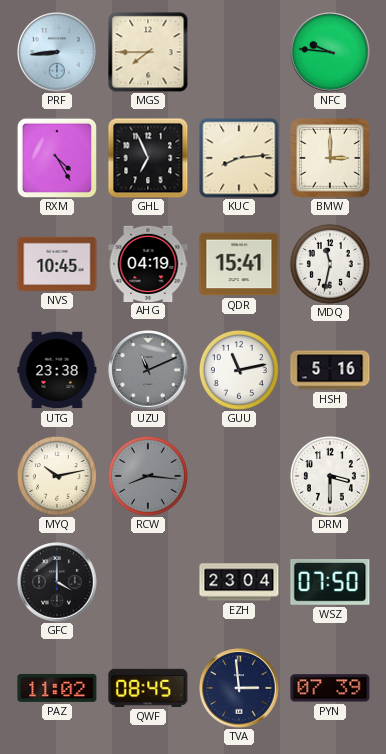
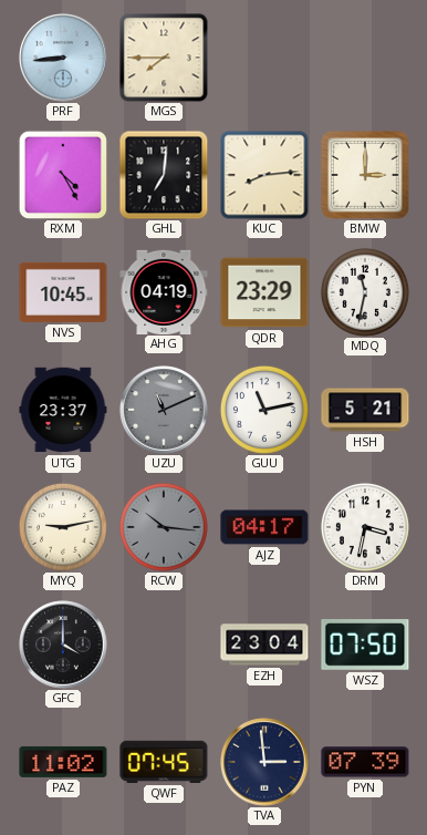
NFC: 9:46 -> none (330, 52)
GHL: 6:56 -> 7:01 (164, 175)
QDR: 15:41 -> 23:29 (264, 292)
UTG: 23:38 -> 23:37 (63, 410)
HSH: 5:16 -> 5:21 (365, 410)
MYQ: 10:13 -> 9:13 (63, 527)
RCW: 8:16 -> 10:16 (164, 527)
AJZ: none -> 04:17 (264, 527)
DRM: 3:30 -> 3:32 (365, 527)
QWF: 08:45 -> 07:45 (164, 762)
